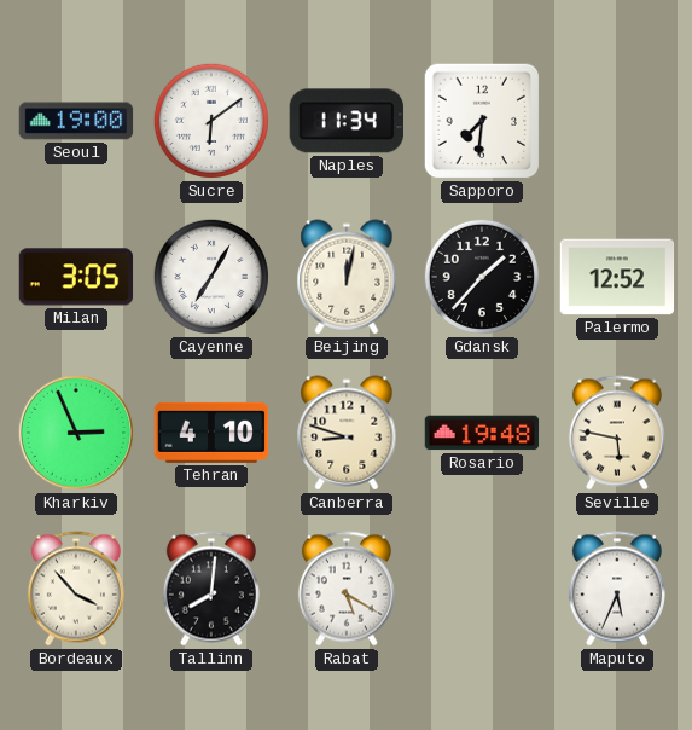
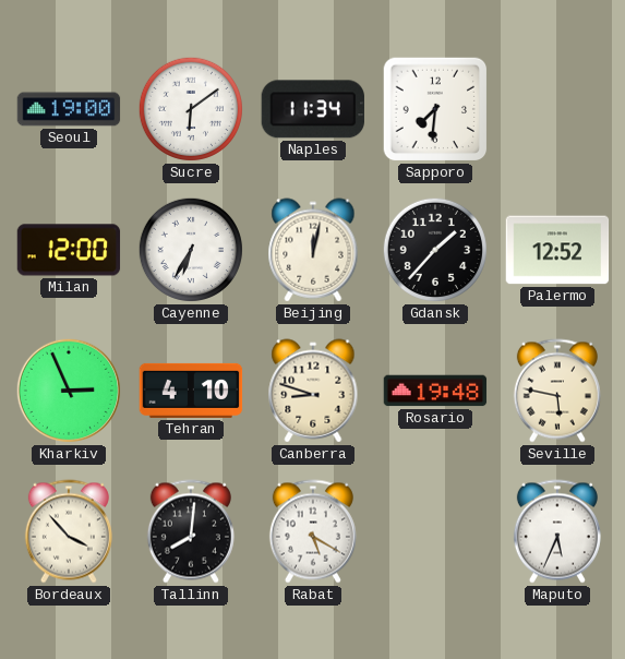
Milan: 3:05 -> 12:00 (69, 250)
Cayenne: 7:05 -> 6:35 (191, 250)
